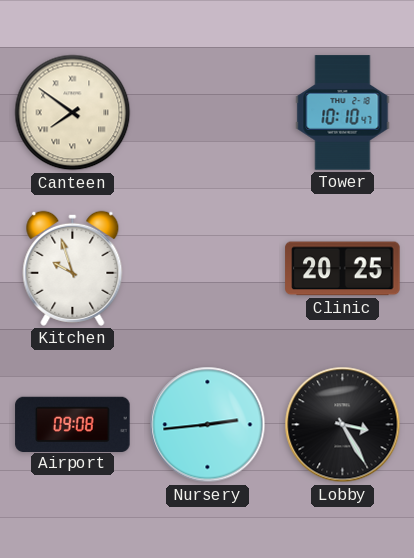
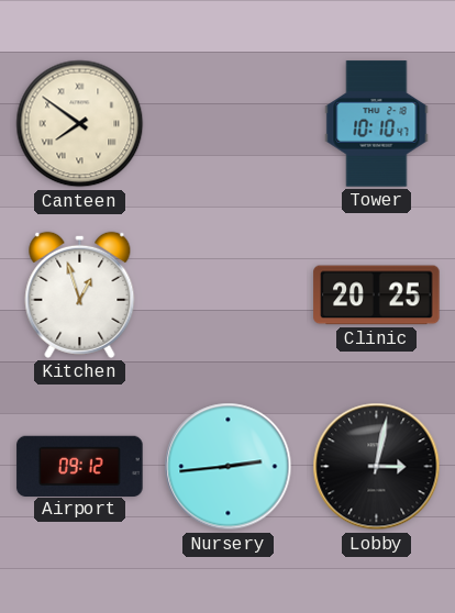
Kitchen: 9:57 -> 12:57 (80, 294)
Airport: 09:08 -> 09:12 (80, 466)
Lobby: 3:25 -> 3:02 (377, 467)
